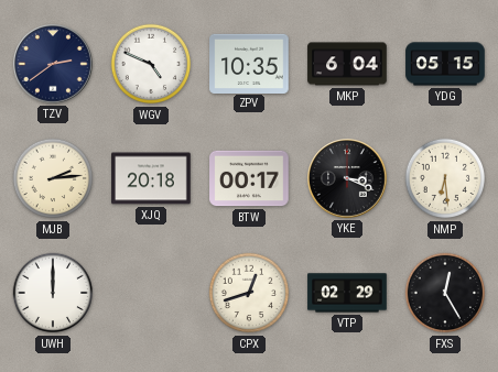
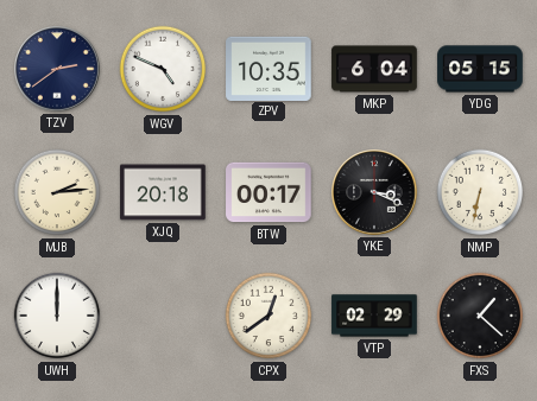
NMP: 6:29 -> 6:32 (480, 192)
CPX: 12:42 -> 12:39 (268, 316)
FXS: 12:25 -> 1:22 (480, 316)
